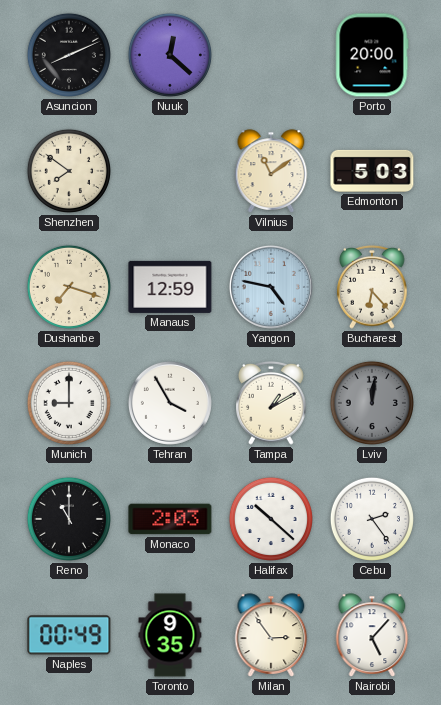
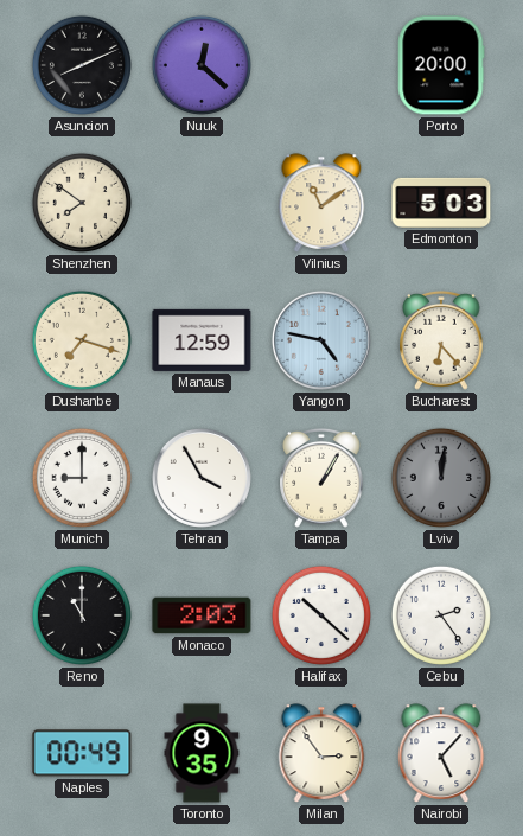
Tampa: 1:10 -> 1:05 (321, 478)
